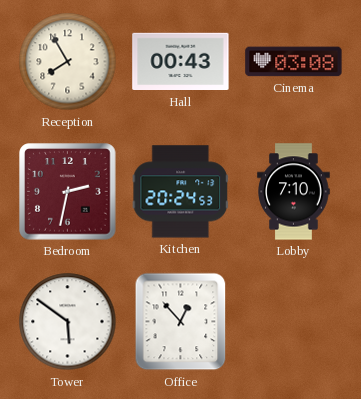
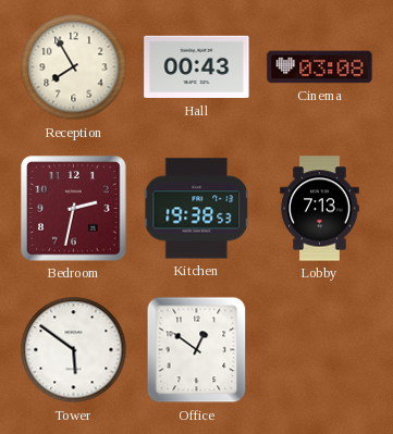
Kitchen: 20:24 -> 19:38 (197, 209)
Lobby: 7:10 -> 7:13 (320, 209)
Office: 12:53 -> 12:51 (197, 350)
